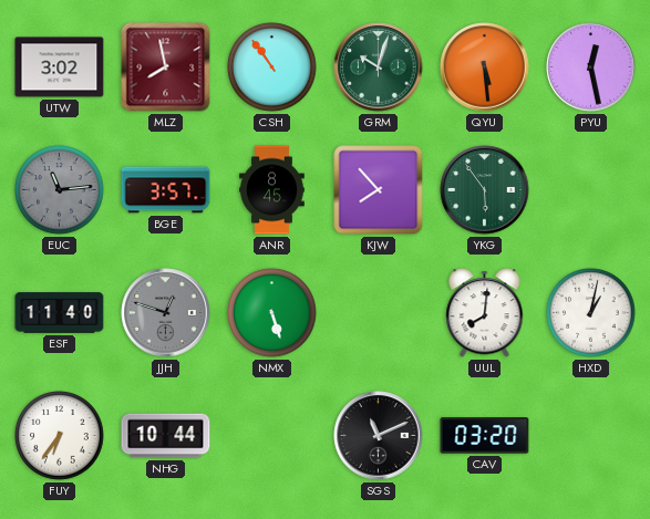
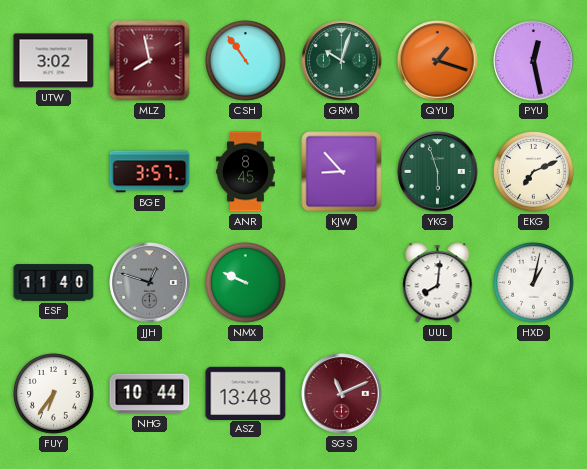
QYU: 5:29 -> 1:18 (438, 61)
EUC: 11:14 -> none (60, 190)
KJW: 7:53 -> 8:53 (342, 172)
YKG: 5:54 -> 5:57 (438, 172)
EKG: none -> 7:11 (534, 172)
NMX: 5:27 -> 9:49 (246, 283)
ASZ: none -> 13:48 (246, 393)
SGS dial: black -> burgundy (342, 394)
CAV: 03:20 -> none (485, 436)
